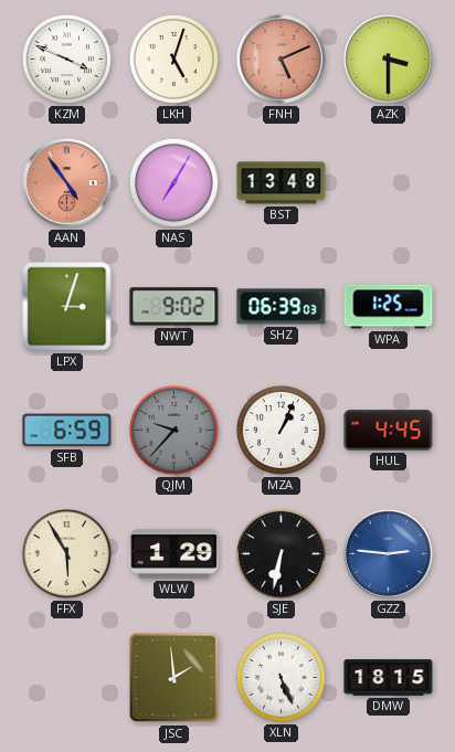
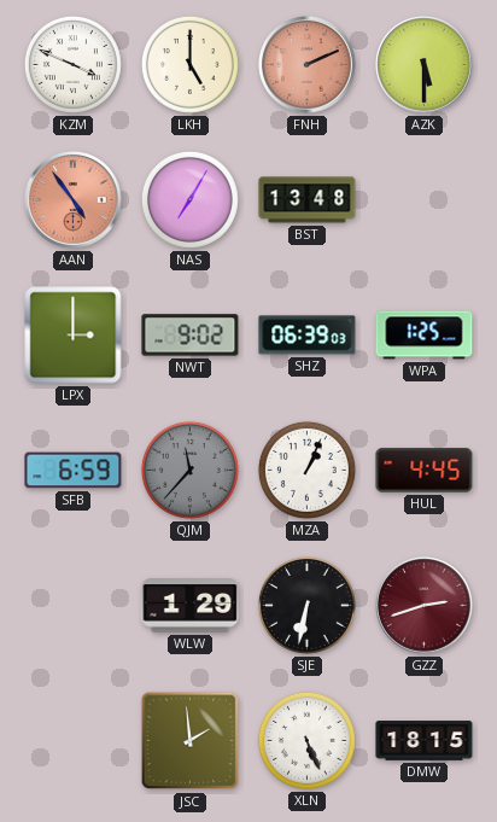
LKH: 5:03 -> 5:00 (189, 64)
FNH: 5:11 -> 2:11 (308, 65)
AZK: 3:30 -> 5:30 (425, 65)
LPX: 3:03 -> 3:00 (74, 336)
QJM: 9:37 -> 11:37 (189, 470)
FFX: 5:55 -> none (66, 553)
GZZ: 2:46 -> 2:42 (425, 606)
GZZ dial: blue -> burgundy (425, 606)
